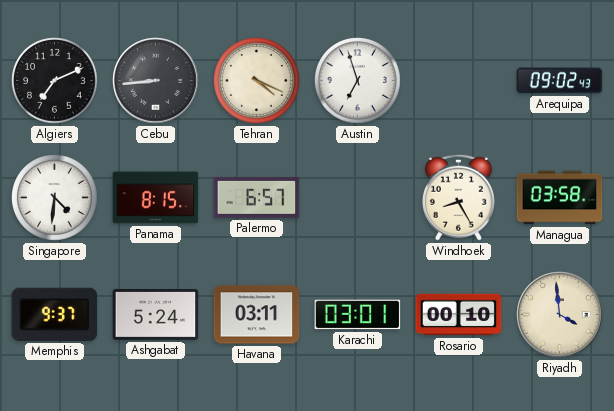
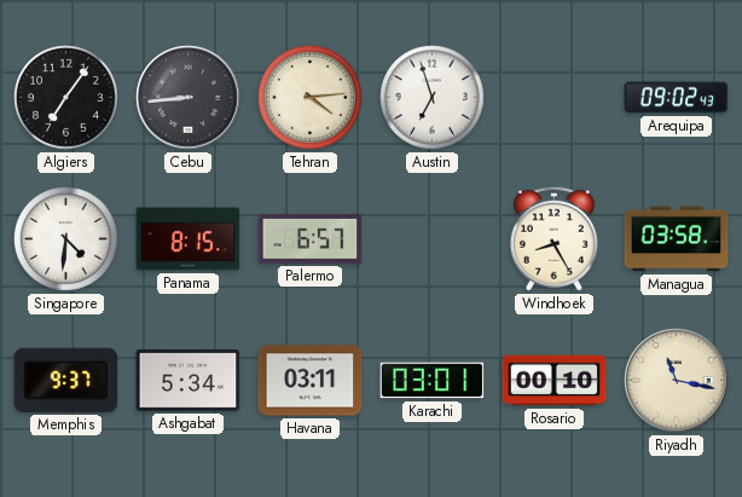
Algiers: 7:11 -> 7:06 (66, 98)
Tehran: 4:19 -> 4:14 (311, 98)
Ashgabat: 5:24 -> 5:34 (189, 380)
Riyadh: 3:59 -> 11:17 (677, 381)
